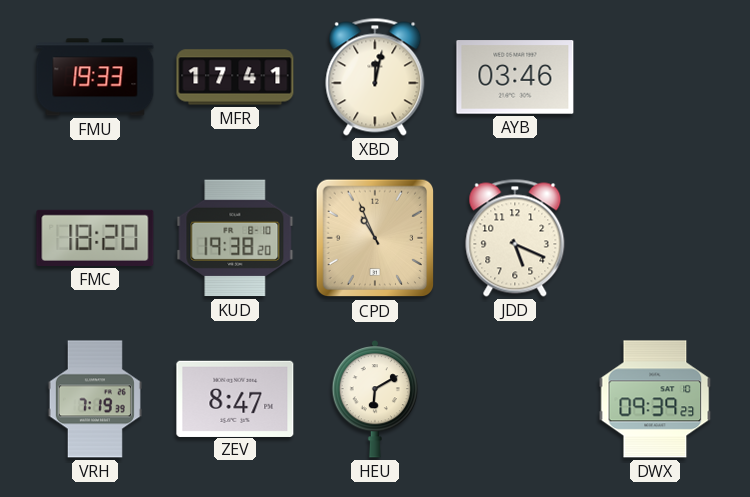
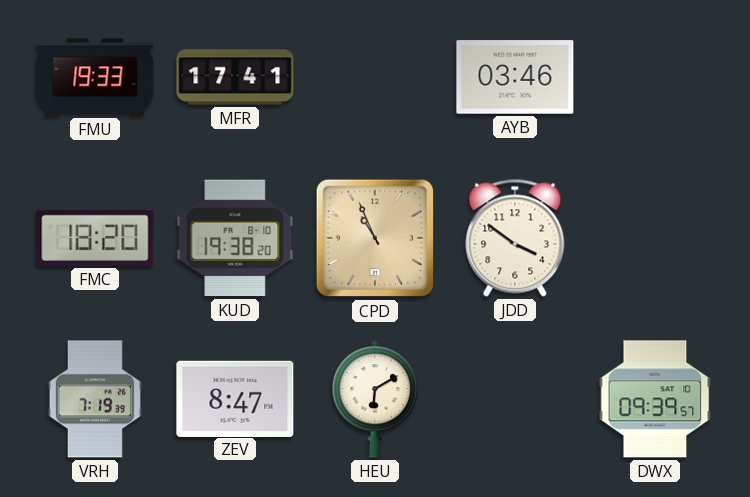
XBD: 12:02 -> none (375, 77)
JDD: 5:19 -> 3:51 (515, 238)
DWX: 09:39:23 -> 09:39:57 (655, 399)
